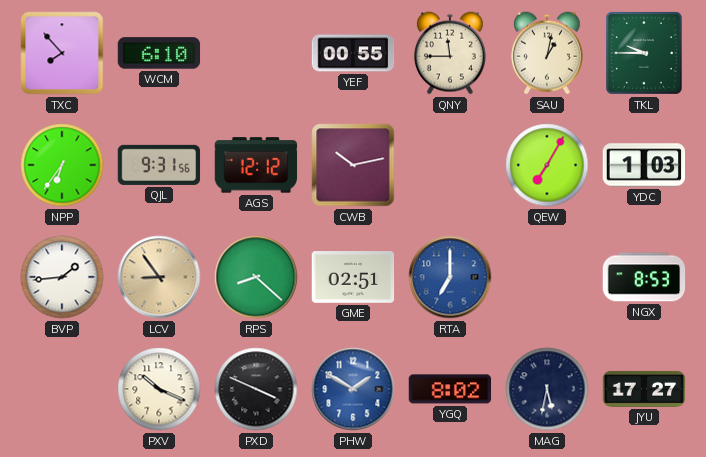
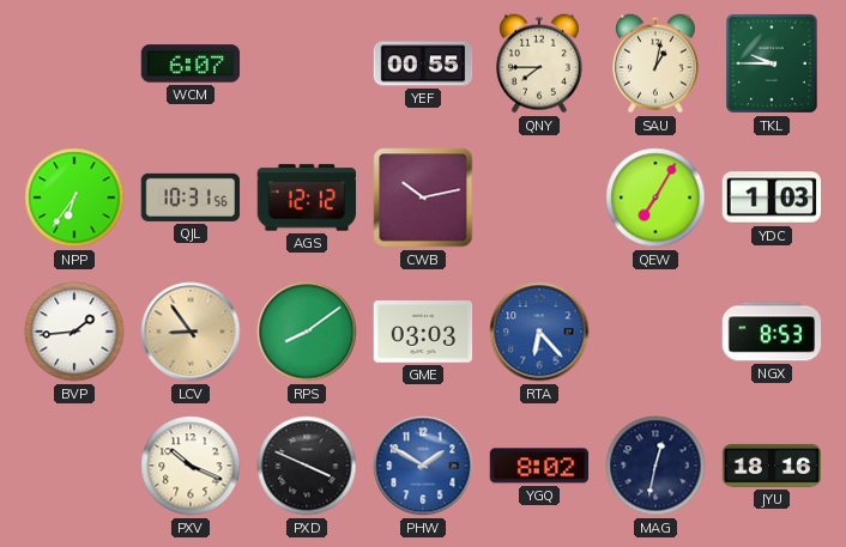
TXC: 7:53 -> none (62, 53)
WCM: 6:10 -> 6:07 (191, 63)
QNY: 11:45 -> 7:45 (539, 63)
QJL: 9:31 -> 10:31 (191, 197)
RPS: 8:22 -> 8:09 (307, 332)
GME: 02:51 -> 03:03 (423, 333)
RTA: 7:00 -> 6:23 (539, 332)
MAG: 5:32 -> 12:32 (655, 466)
JYU: 17:27 -> 18:16 (772, 466)
